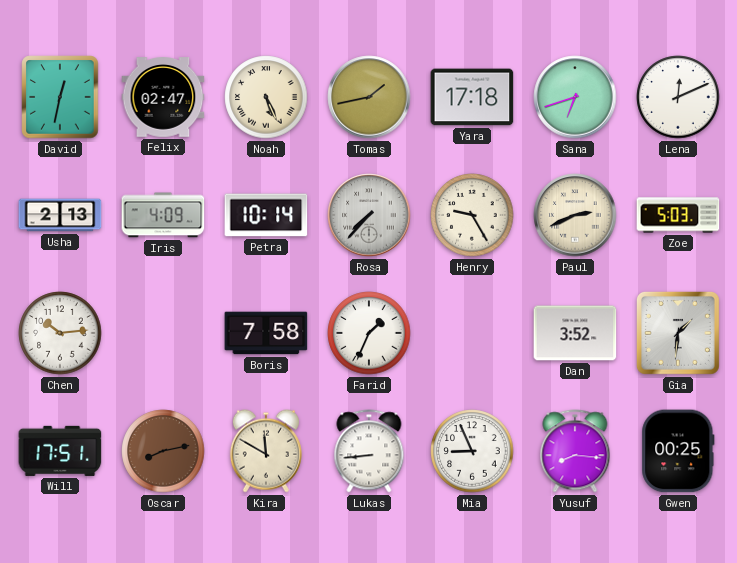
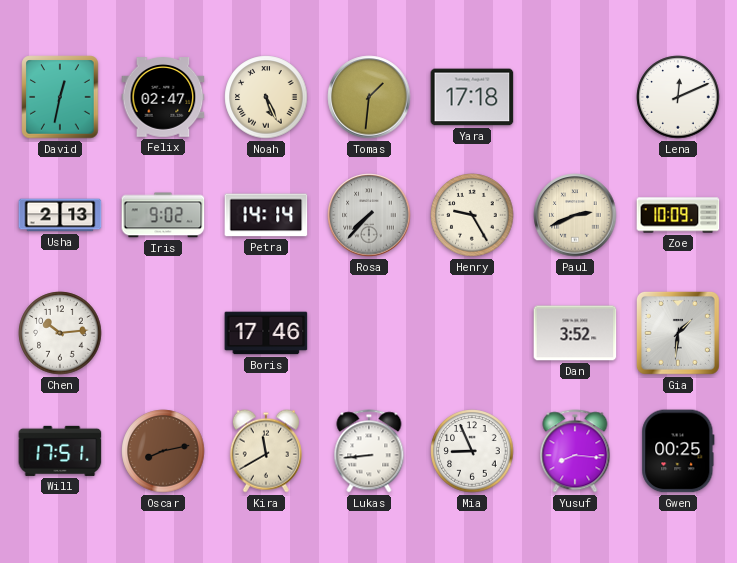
Tomas: 1:43 -> 1:31 (369, 97)
Sana: 6:42 -> none (575, 97)
Iris: 4:09 -> 9:02 (163, 215)
Petra: 10:14 -> 14:14 (266, 215)
Zoe: 5:03 -> 10:09 (678, 215)
Boris: 7:58 -> 17:46 (266, 333)
Farid: 1:34 -> none (369, 333)
Kira: 11:50 -> 11:40 (266, 451)
